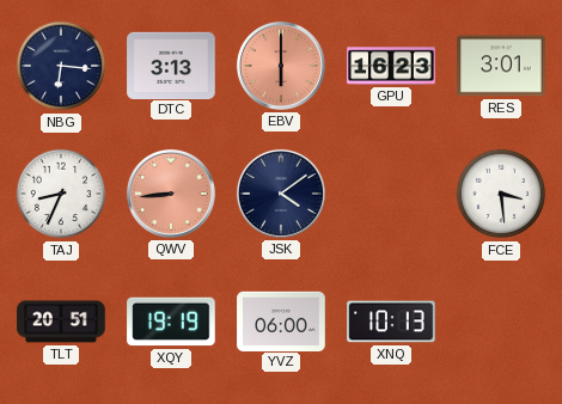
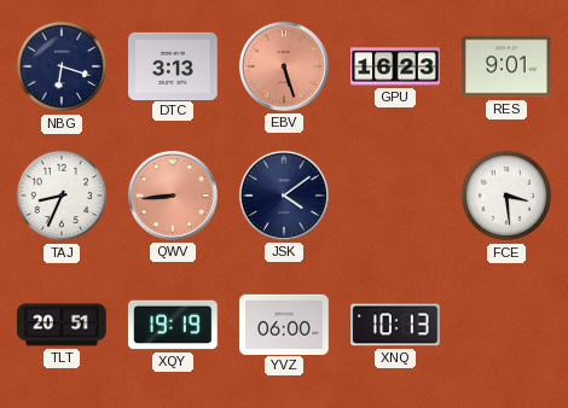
NBG: 6:16 -> 6:18 (62, 66)
EBV: 6:00 -> 5:27 (284, 66)
RES: 3:01 -> 9:01 (506, 66)
